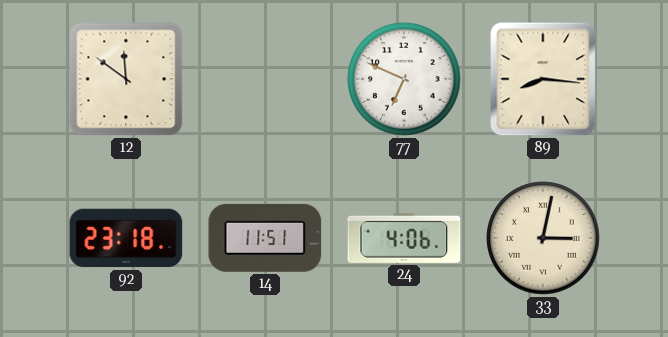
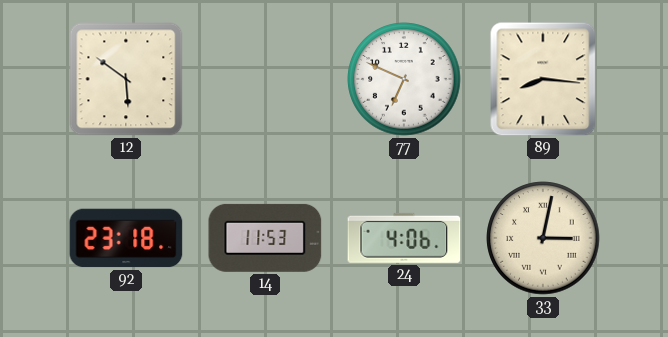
12: 11:51 -> 5:51 (126, 79)
14: 11:51 -> 11:53 (265, 238)
